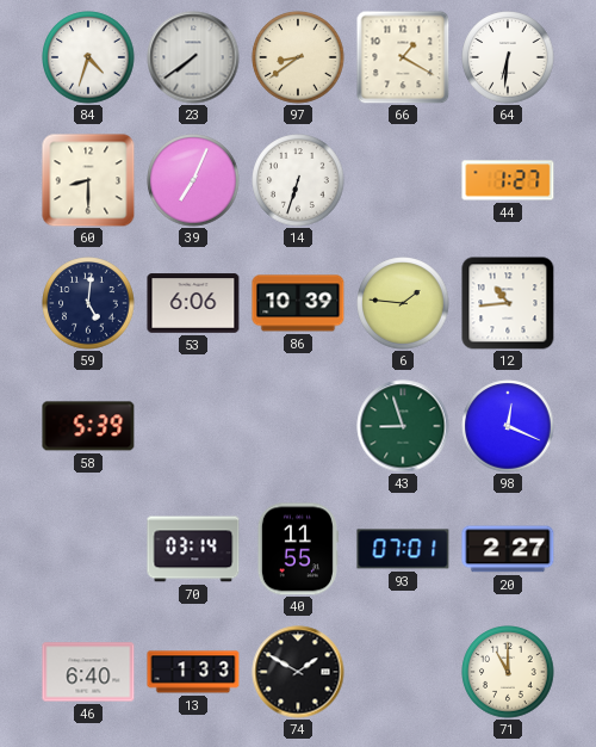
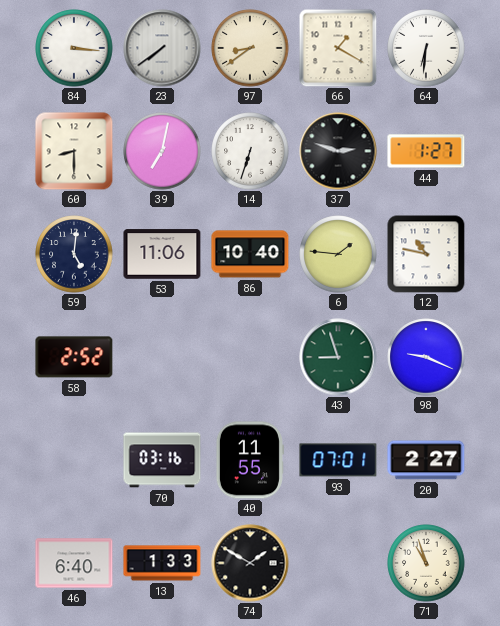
84: 4:33 -> 3:16 (74, 48)
39: 7:04 -> 7:02 (162, 151)
37: none -> 2:48 (338, 151)
53: 6:06 -> 11:06 (162, 254)
86: 10:39 -> 10:40 (250, 254)
12: 10:44 -> 10:47 (426, 254)
58: 5:39 -> 2:52 (74, 357)
98: 12:19 -> 9:19 (426, 357)
70: 03:14 -> 03:16 (162, 460)
71: 11:00 -> 10:57 (426, 563)
